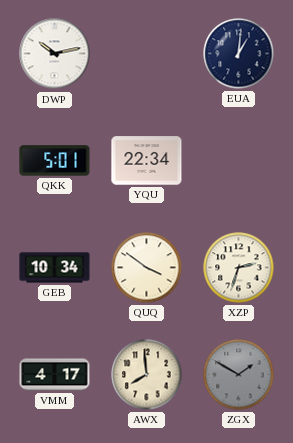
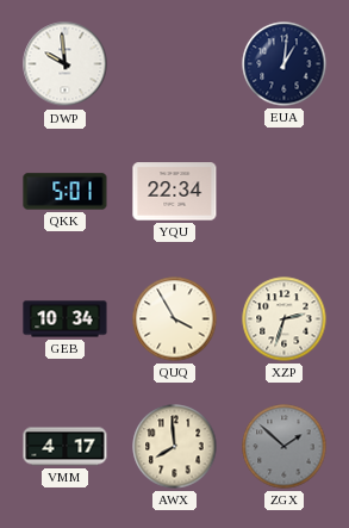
DWP: 10:13 -> 9:59 (66, 64)
QUQ: 3:51 -> 3:55 (175, 319)
ZGX: 1:50 -> 1:52 (285, 447)
